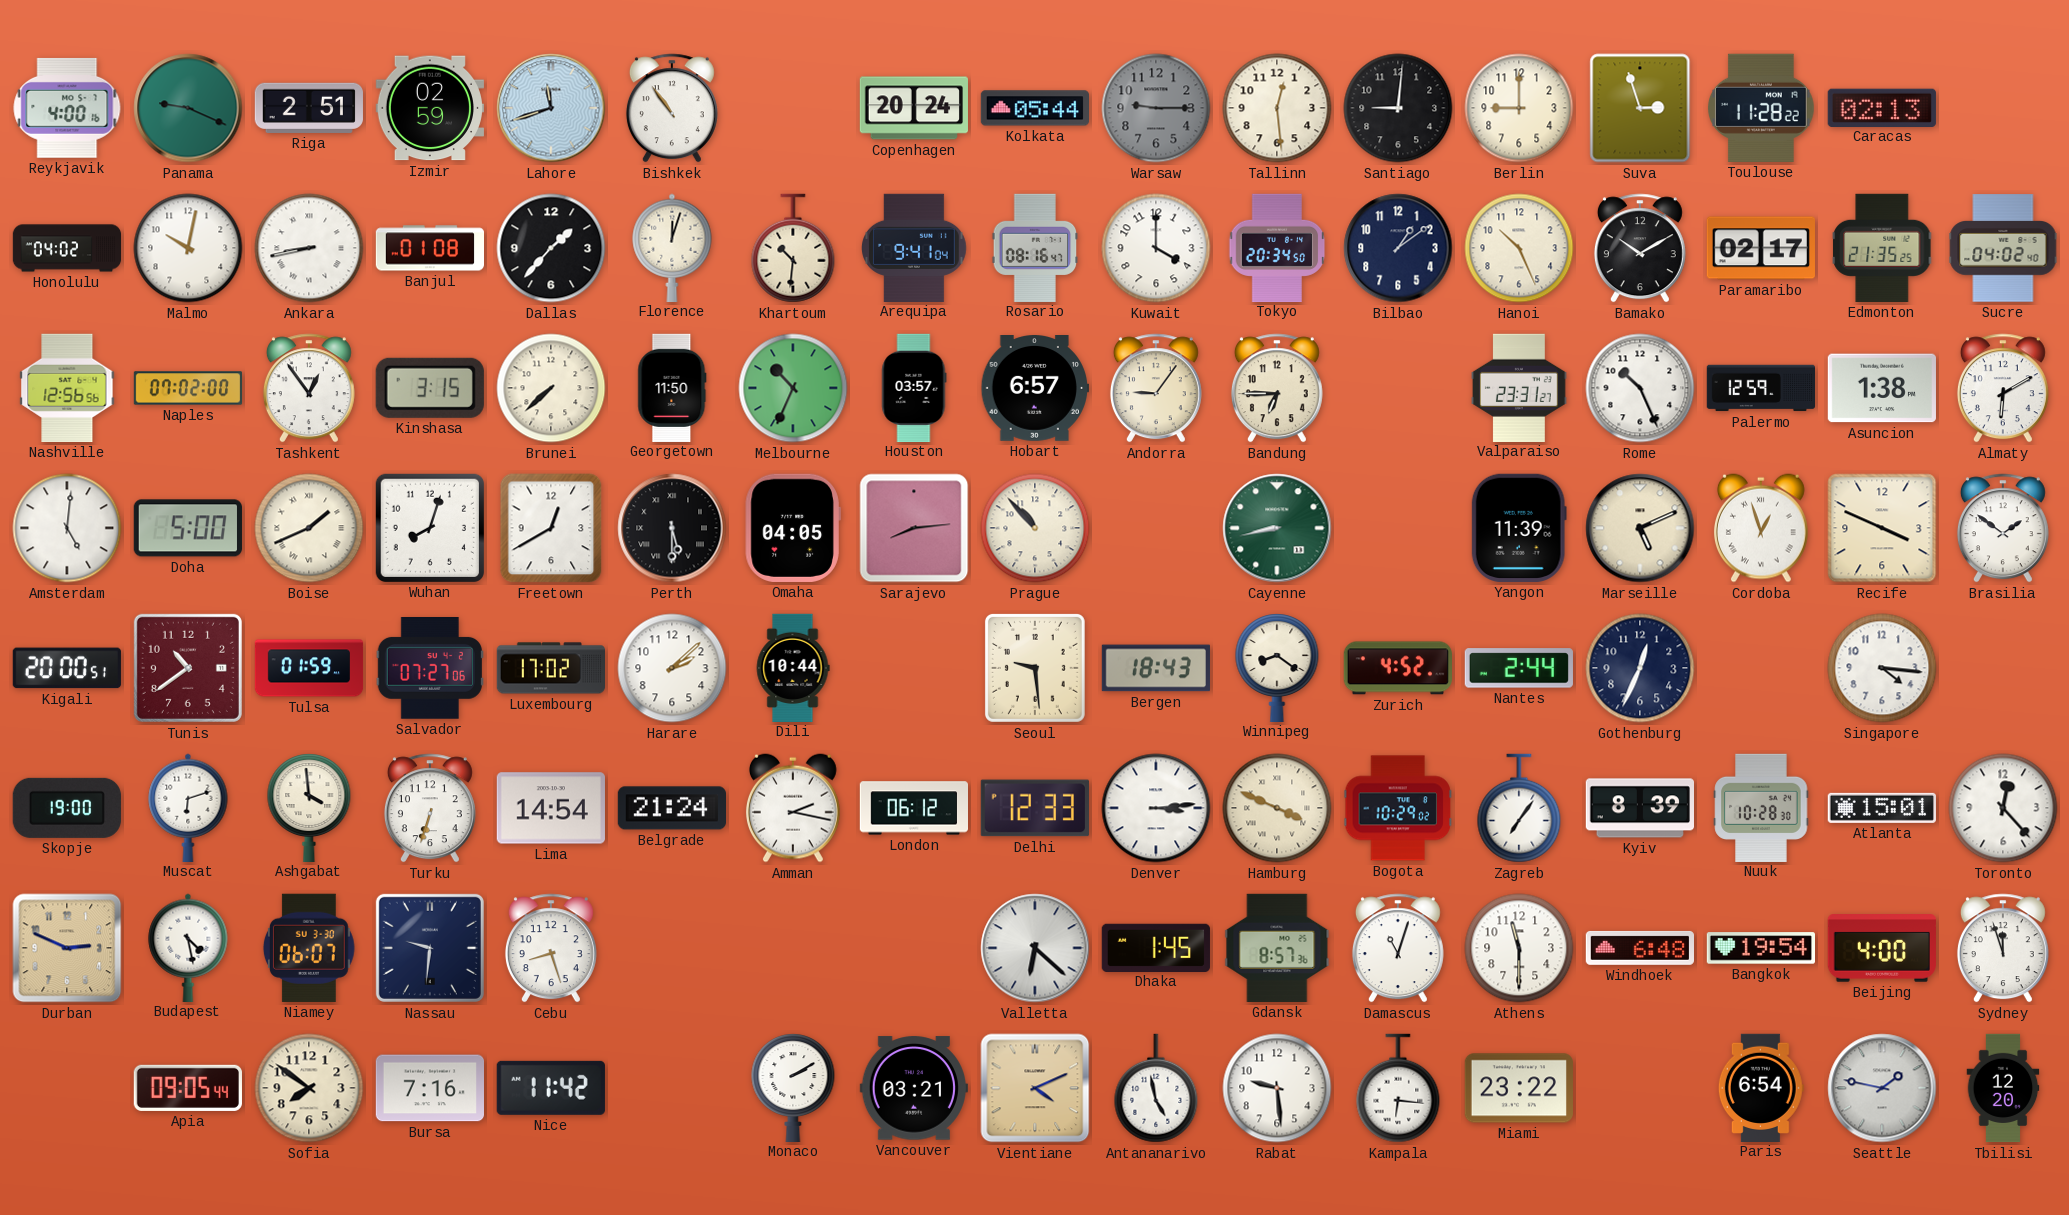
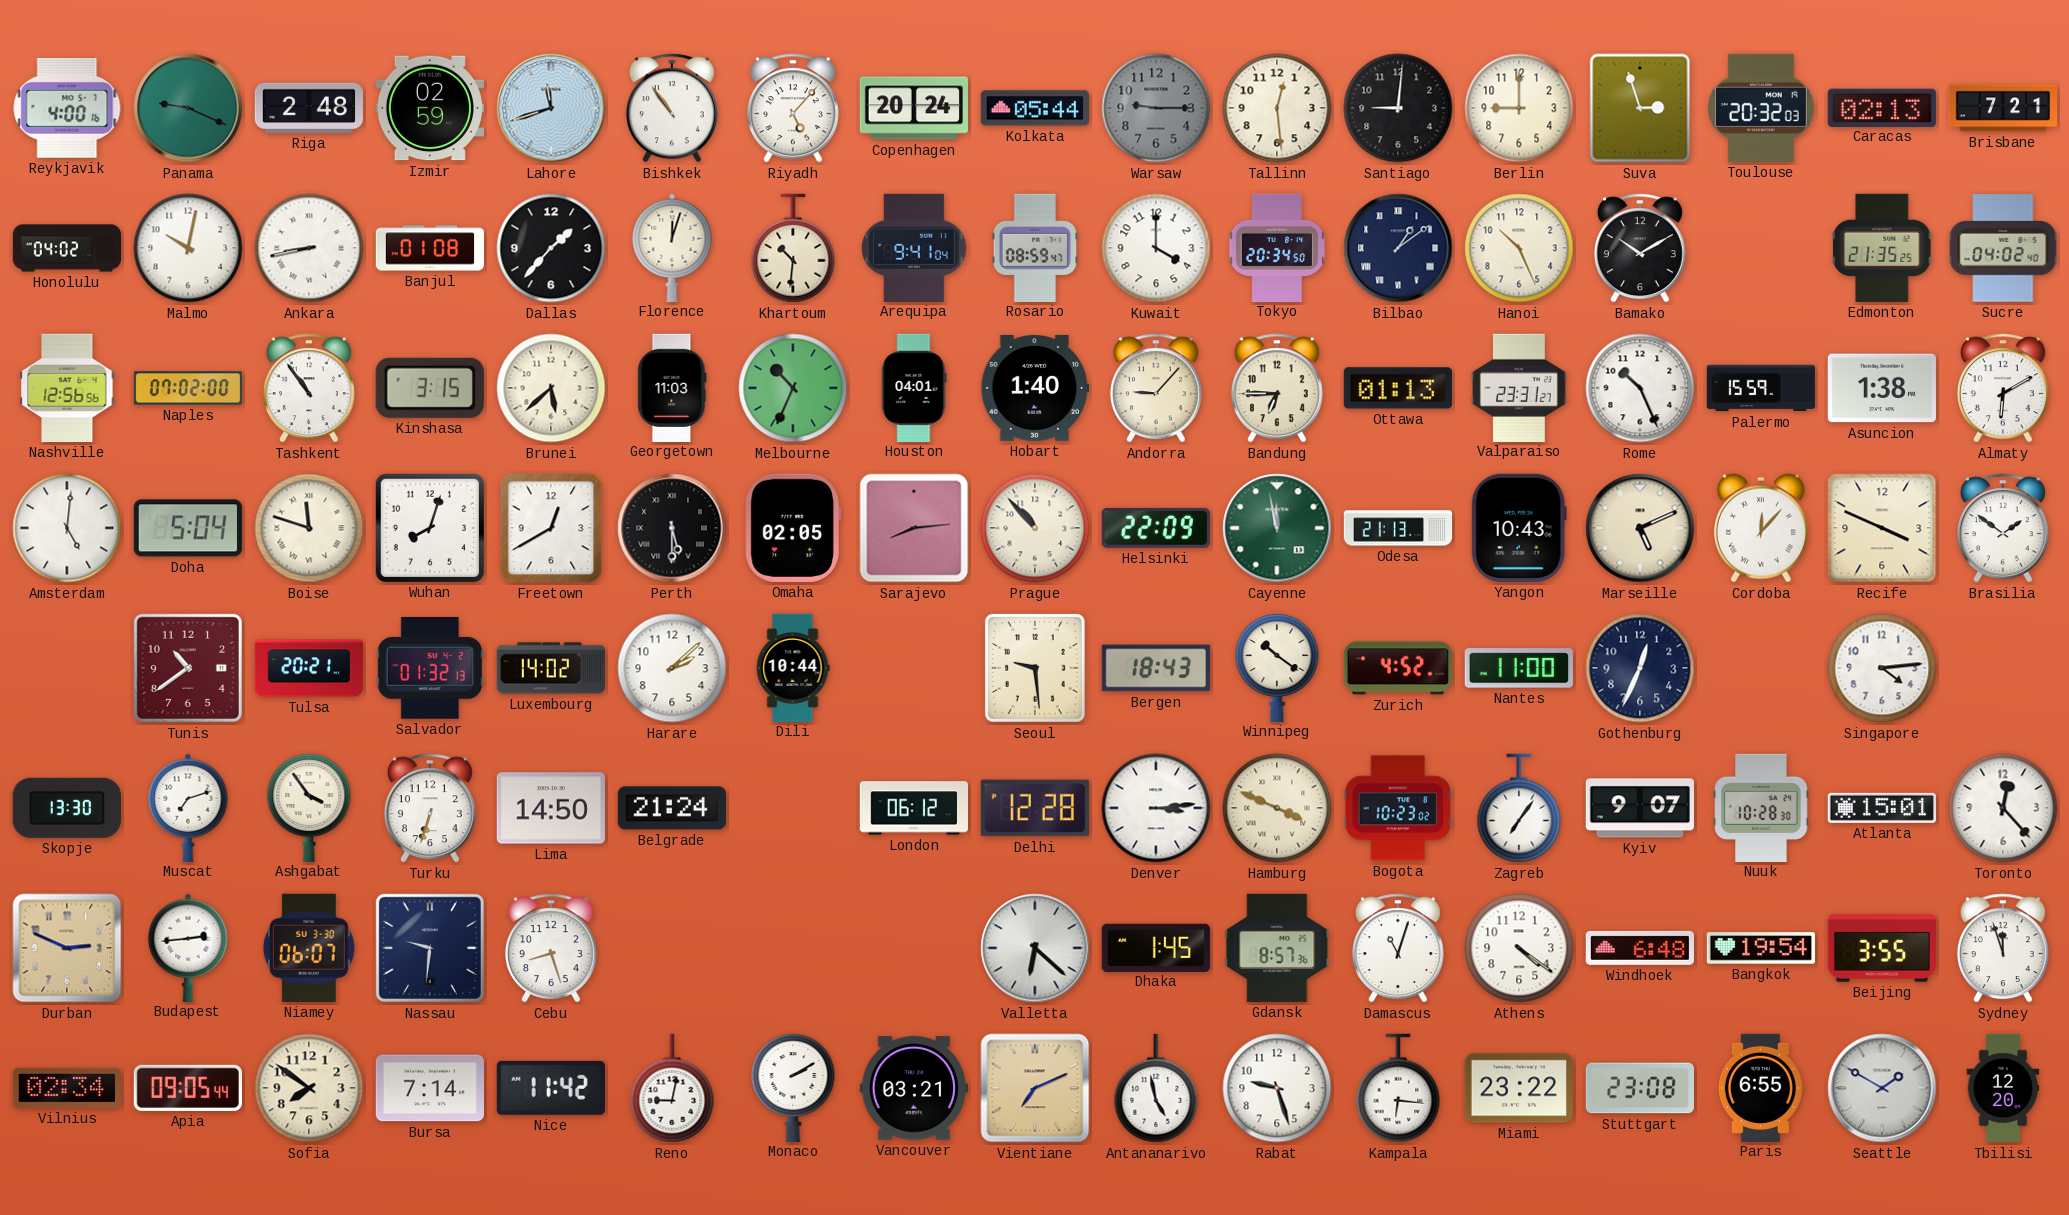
Riga: 2:51 -> 2:48 (308, 108)
Riyadh: none -> 5:07 (793, 108)
Toulouse: 11:28 -> 20:32 (1762, 108)
Brisbane: none -> 7:21 (2003, 108)
Rosario: 08:16 -> 08:59 (1035, 247)
Bilbao numerals: Arabic -> Roman (1398, 248)
Paramaribo: 02:17 -> none (1761, 248)
Tashkent: 12:54 -> 10:54 (309, 388)
Brunei: 7:38 -> 5:38 (551, 388)
Georgetown: 11:50 -> 11:03 (672, 387)
Houston: 03:57 -> 04:01 (914, 387)
Hobart: 6:57 -> 1:40 (1034, 389)
Andorra: 9:06 -> 9:07 (1156, 388)
Ottawa: none -> 01:13 (1398, 388)
Palermo: 12:59 -> 15:59 (1760, 388)
Doha: 5:00 -> 5:04 (188, 528)
Boise: 1:41 -> 11:48 (309, 528)
Omaha: 04:05 -> 02:05 (793, 528)
Helsinki: none -> 22:09 (1156, 528)
Cayenne: 8:43 -> 11:58 (1277, 528)
Odesa: none -> 21:13 (1398, 528)
Yangon: 11:39 -> 10:43 (1519, 528)
Cordoba: 12:57 -> 12:07 (1761, 528)
Kigali: 20:00 -> none (67, 668)
Tulsa: 01:59 -> 20:21 (309, 668)
Salvador: 07:27 -> 01:32 (430, 669)
Luxembourg: 17:02 -> 14:02 (550, 668)
Winnipeg: 8:21 -> 10:21 (1277, 667)
Nantes: 2:44 -> 11:00 (1519, 668)
Singapore: 4:16 -> 4:14 (1882, 668)
Skopje: 19:00 -> 13:30 (67, 808)
Muscat: 6:12 -> 7:12 (188, 807)
Ashgabat: 3:59 -> 3:54 (309, 807)
Lima: 14:54 -> 14:50 (551, 808)
Amman: 2:17 -> none (793, 808)
Delhi: 12:33 -> 12:28 (1035, 808)
Bogota: 10:29 -> 10:23 (1397, 808)
Kyiv: 8:39 -> 9:07 (1639, 808)
Budapest: 4:28 -> 2:44 (188, 947)
Athens: 11:30 -> 4:21 (1519, 948)
Beijing: 4:00 -> 3:55 (1882, 949)
Vilnius: none -> 02:34 (66, 1088)
Bursa: 7:16 -> 7:14 (429, 1088)
Reno: none -> 9:02 (672, 1088)
Vientiane: 4:11 -> 7:11 (1035, 1088)
Rabat: 9:29 -> 9:27 (1277, 1088)
Stuttgart: none -> 23:08 (1639, 1088)
Paris: 6:54 -> 6:55 (1761, 1087)
Seattle: 1:47 -> 1:50 (1882, 1088)
